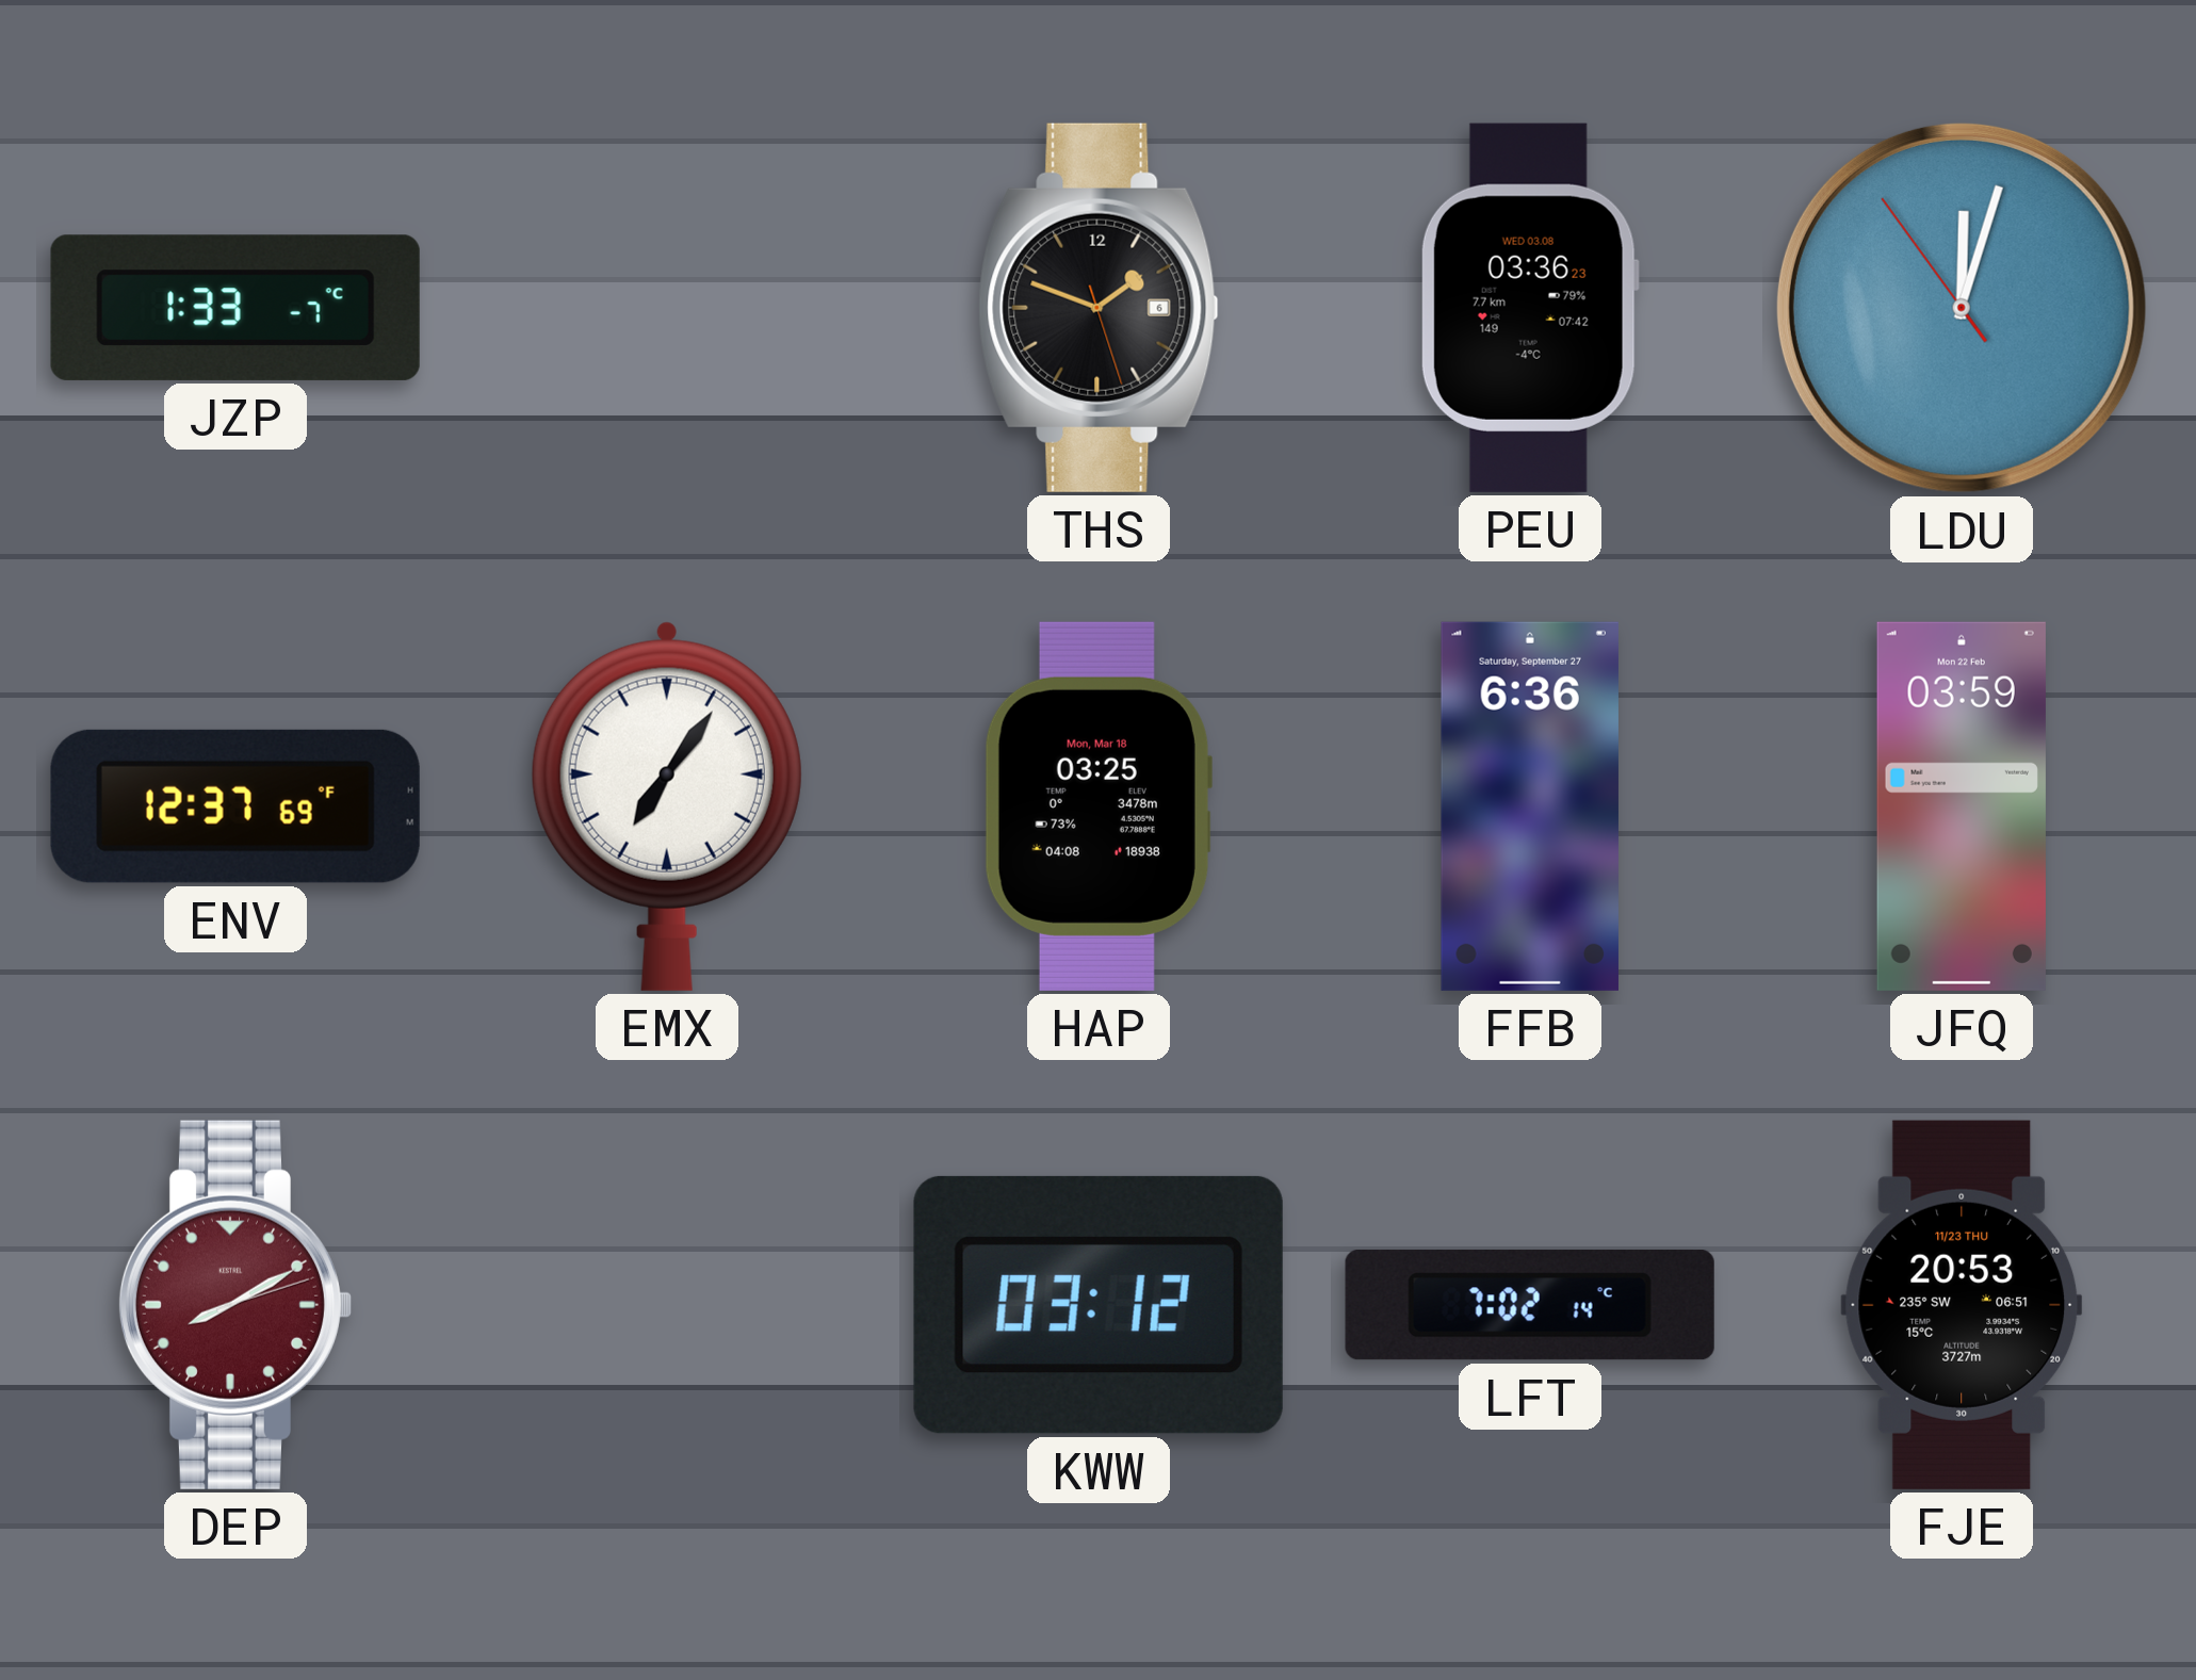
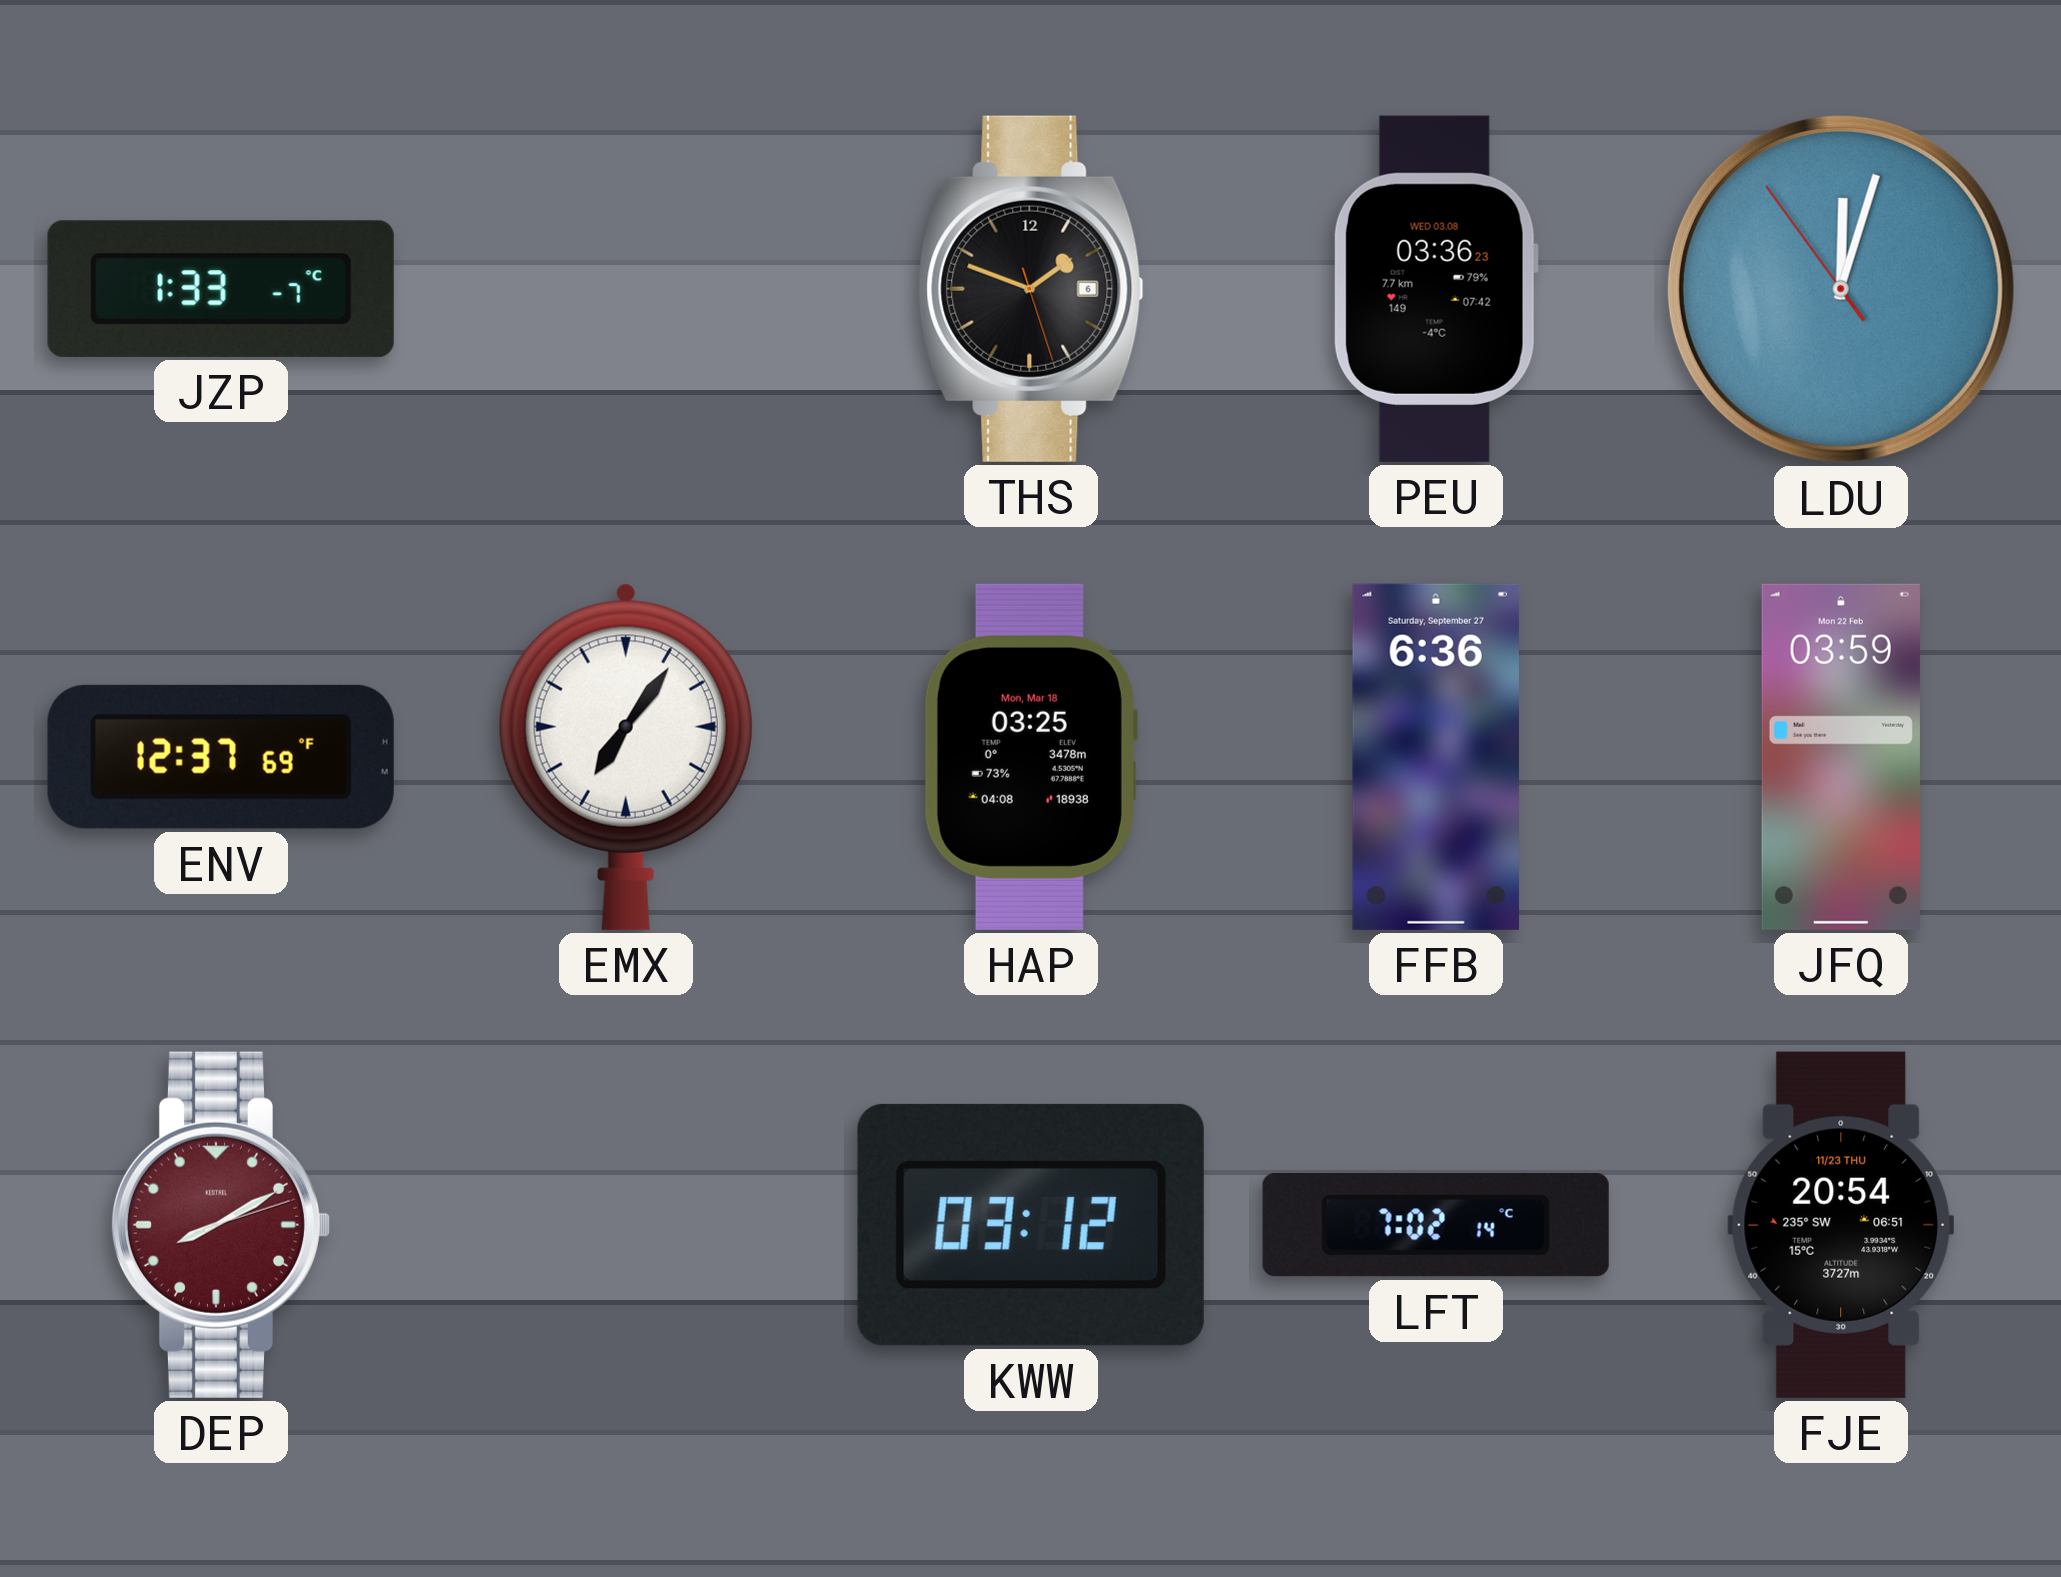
FJE: 20:53 -> 20:54 (1841, 1225)
